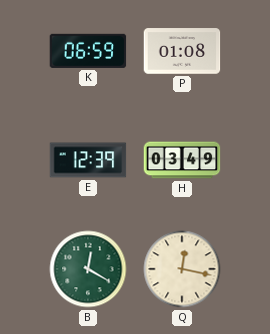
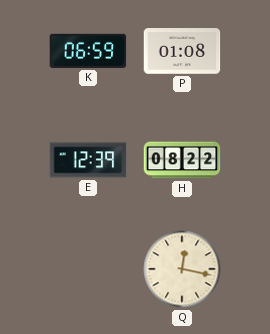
H: 03:49 -> 08:22 (182, 160)
B: 12:20 -> none (88, 269)
